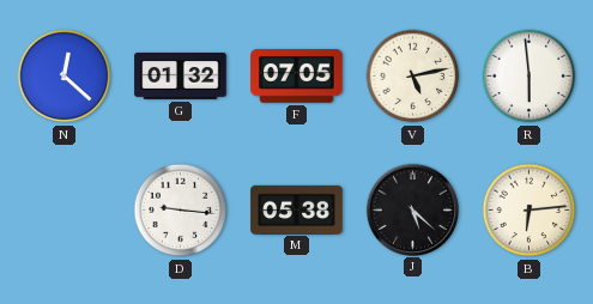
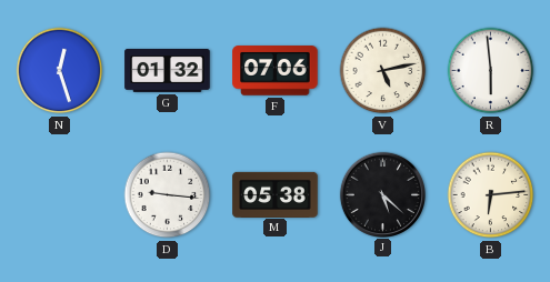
N: 12:22 -> 12:27 (60, 71)
F: 07:05 -> 07:06 (276, 71)
